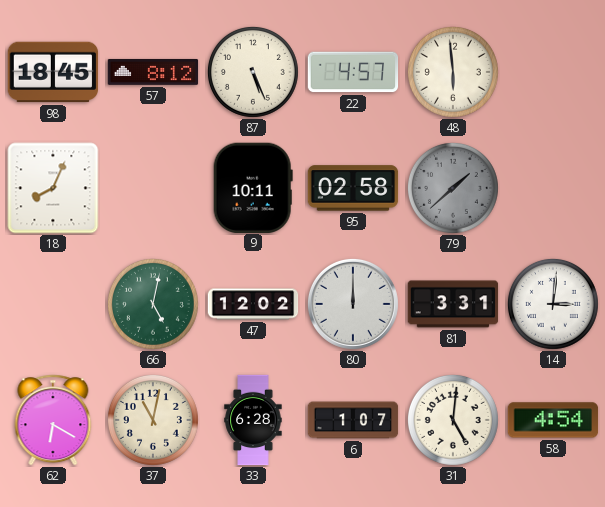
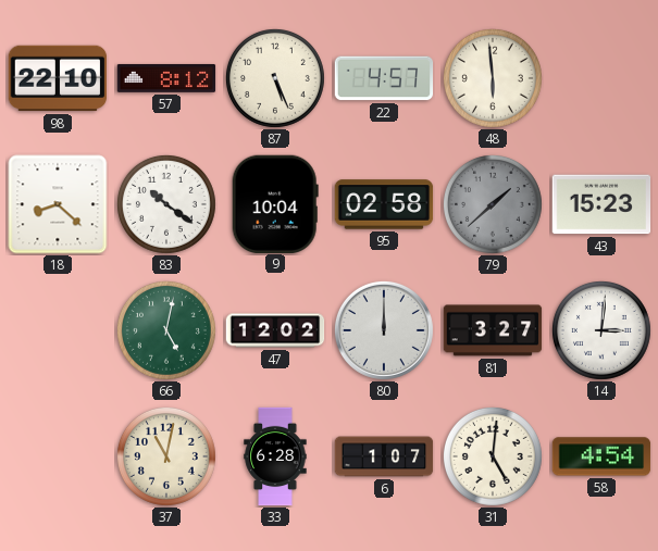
98: 18:45 -> 22:10 (58, 78)
18: 8:04 -> 8:22 (58, 204)
83: none -> 10:21 (166, 204)
9: 10:11 -> 10:04 (275, 203)
43: none -> 15:23 (601, 204)
81: 3:31 -> 3:27 (493, 330)
62: 6:20 -> none (53, 420)
